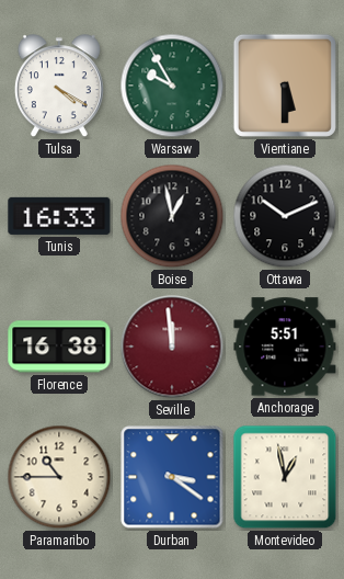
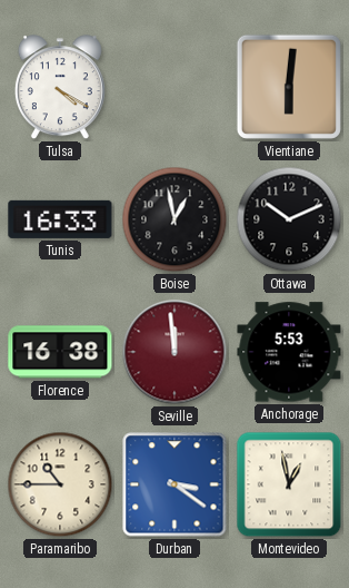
Warsaw: 9:55 -> none (172, 86)
Vientiane: 5:30 -> 6:01 (289, 87)
Anchorage: 5:51 -> 5:53 (289, 352)
